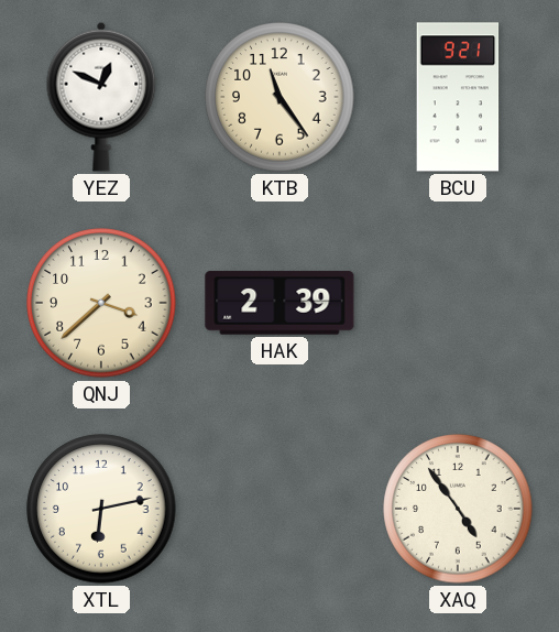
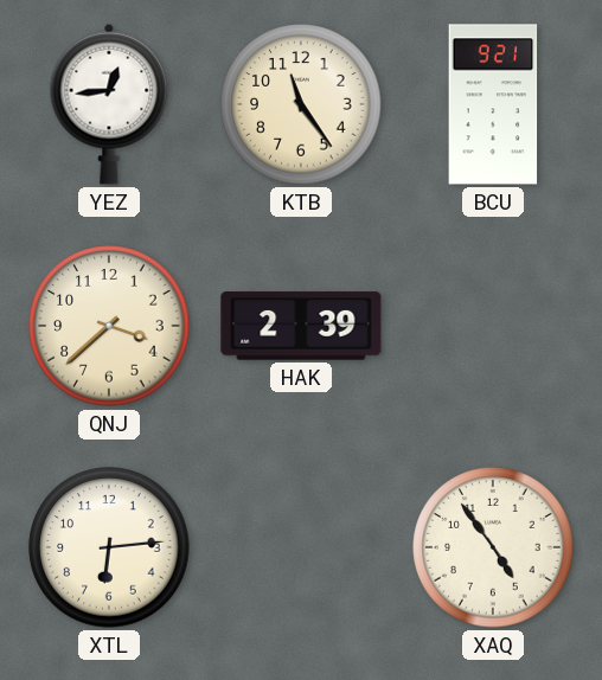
YEZ: 12:49 -> 12:44 (109, 104)
XTL: 6:13 -> 6:14 (109, 547)
